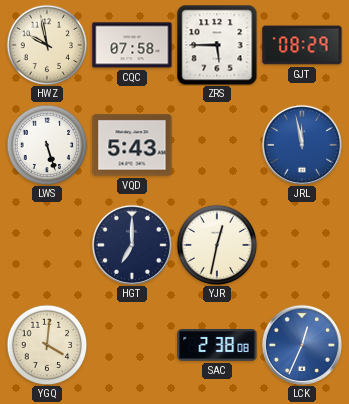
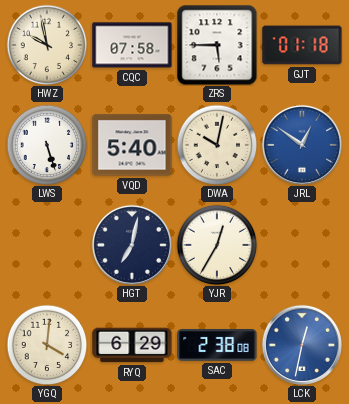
GJT: 08:29 -> 01:18 (302, 45)
VQD: 5:43 -> 5:40 (132, 145)
DWA: none -> 10:02 (217, 145)
JRL: 11:58 -> 12:51 (302, 145)
HGT: 7:00 -> 7:02 (132, 245)
YJR: 12:32 -> 12:35 (217, 245)
RYQ: none -> 6:29 (132, 345)
LCK: 12:34 -> 12:32 (302, 345)
